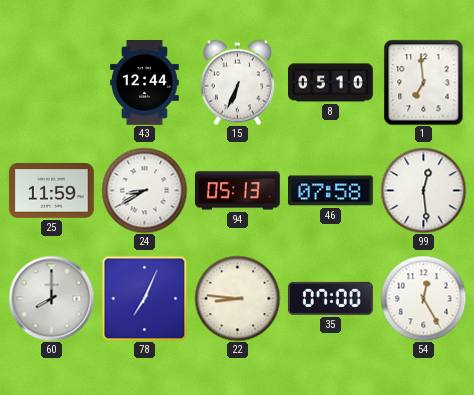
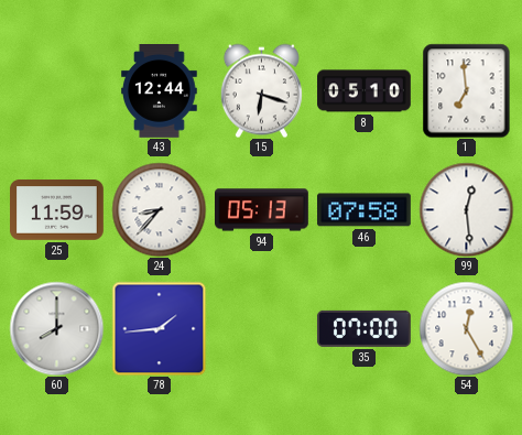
15: 6:34 -> 6:18 (261, 90)
24: 8:40 -> 8:37 (159, 209)
78: 7:04 -> 1:44 (159, 328)
22: 8:46 -> none (237, 298)
